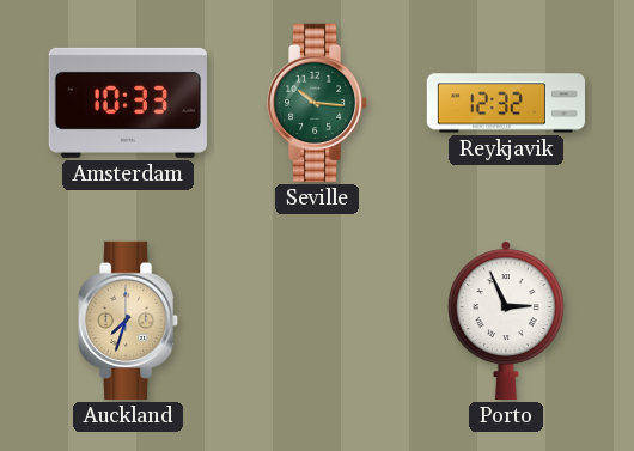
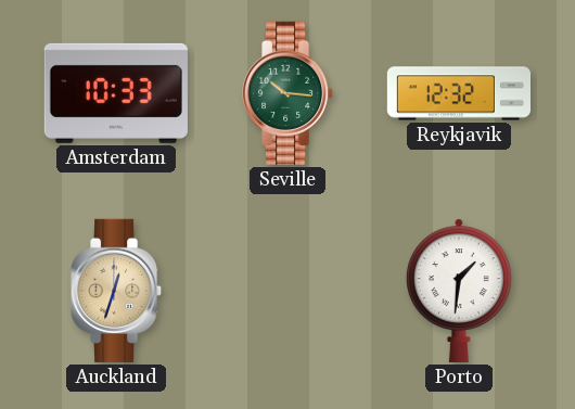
Auckland: 7:33 -> 12:33 (117, 291)
Porto: 2:56 -> 1:31 (459, 291)
